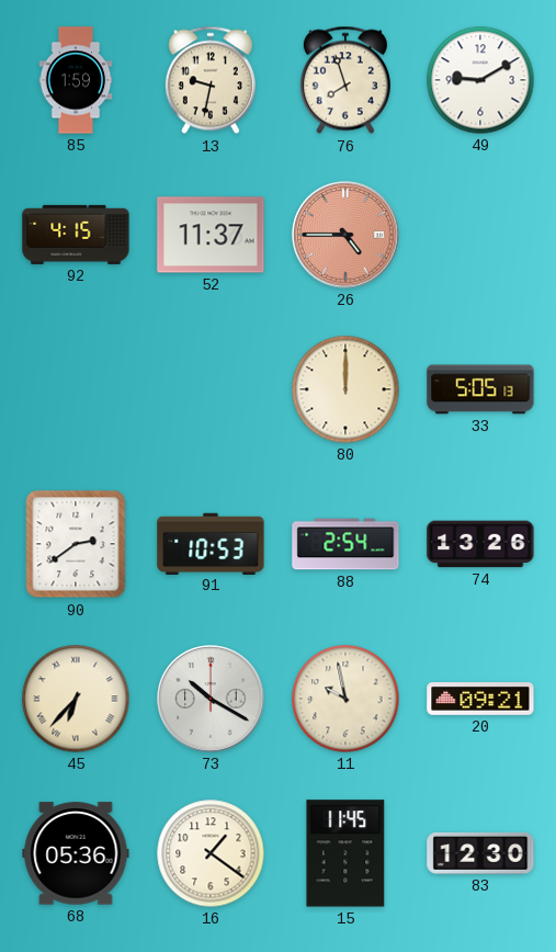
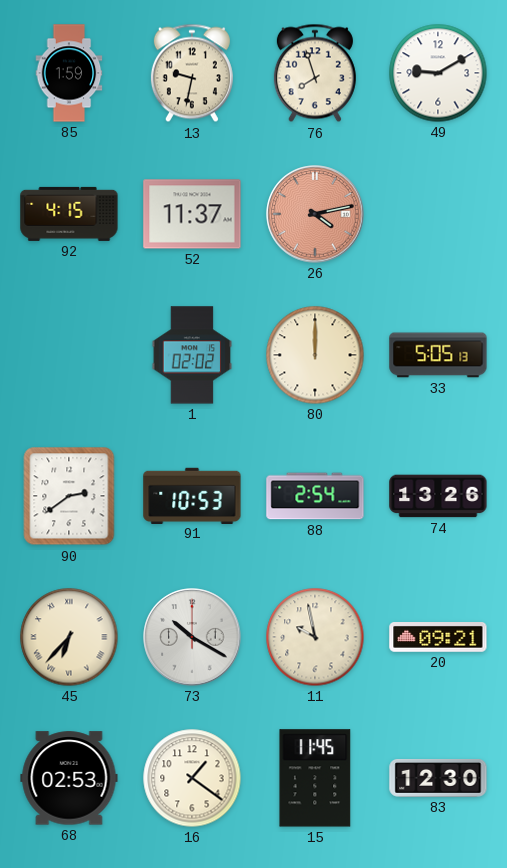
26: 4:45 -> 4:13 (315, 214)
1: none -> 02:02 (192, 355)
68: 05:36 -> 02:53 (69, 778)
